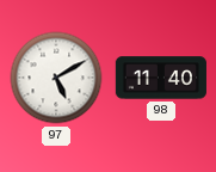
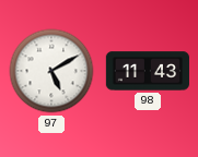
98: 11:40 -> 11:43 (147, 71)
